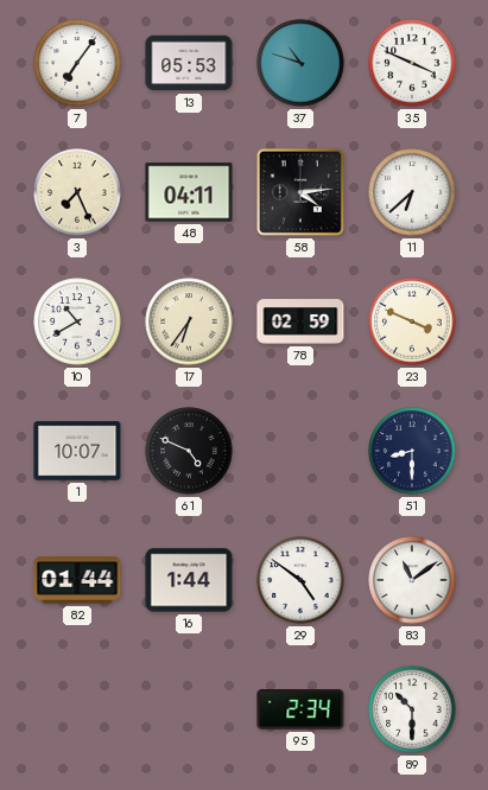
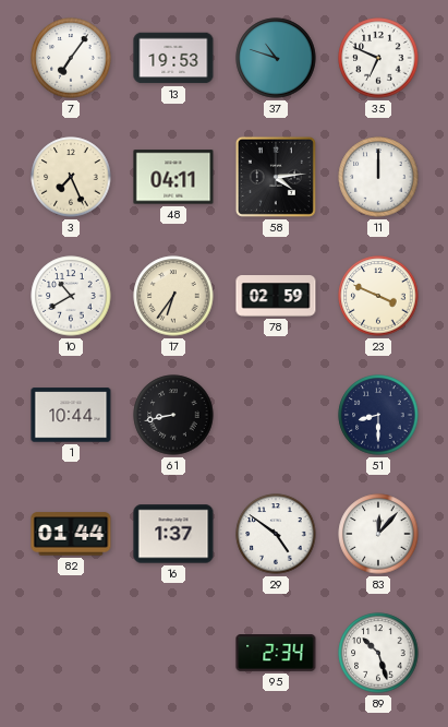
13: 05:53 -> 19:53 (173, 58)
35: 3:49 -> 6:49 (378, 58)
11: 6:38 -> 12:00 (378, 177)
1: 10:07 -> 10:44 (71, 415)
61: 4:49 -> 8:43 (173, 415)
16: 1:44 -> 1:37 (173, 534)
83: 11:09 -> 12:07 (378, 534)
89: 10:30 -> 10:27 (378, 653)
